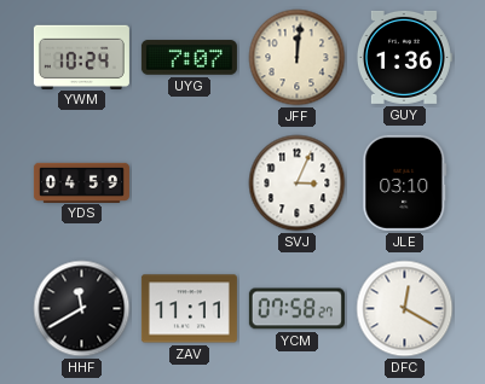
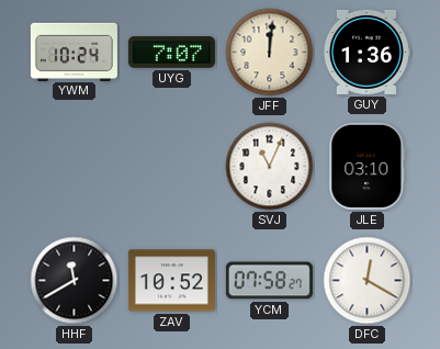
YDS: 04:59 -> none (81, 182)
SVJ: 3:04 -> 11:04 (270, 167)
ZAV: 11:11 -> 10:52 (171, 281)
